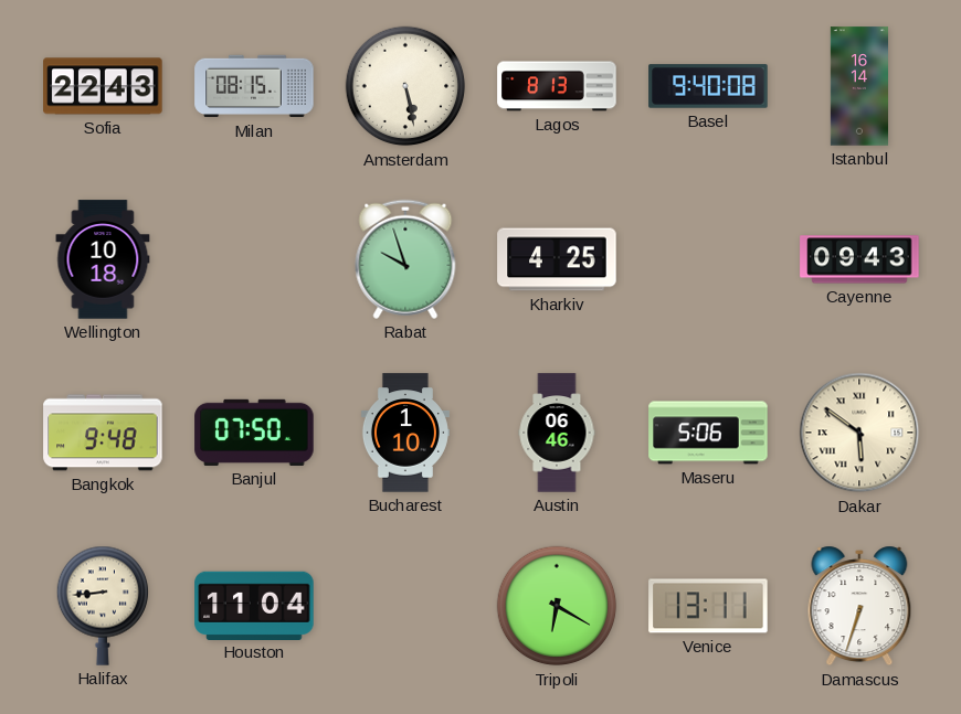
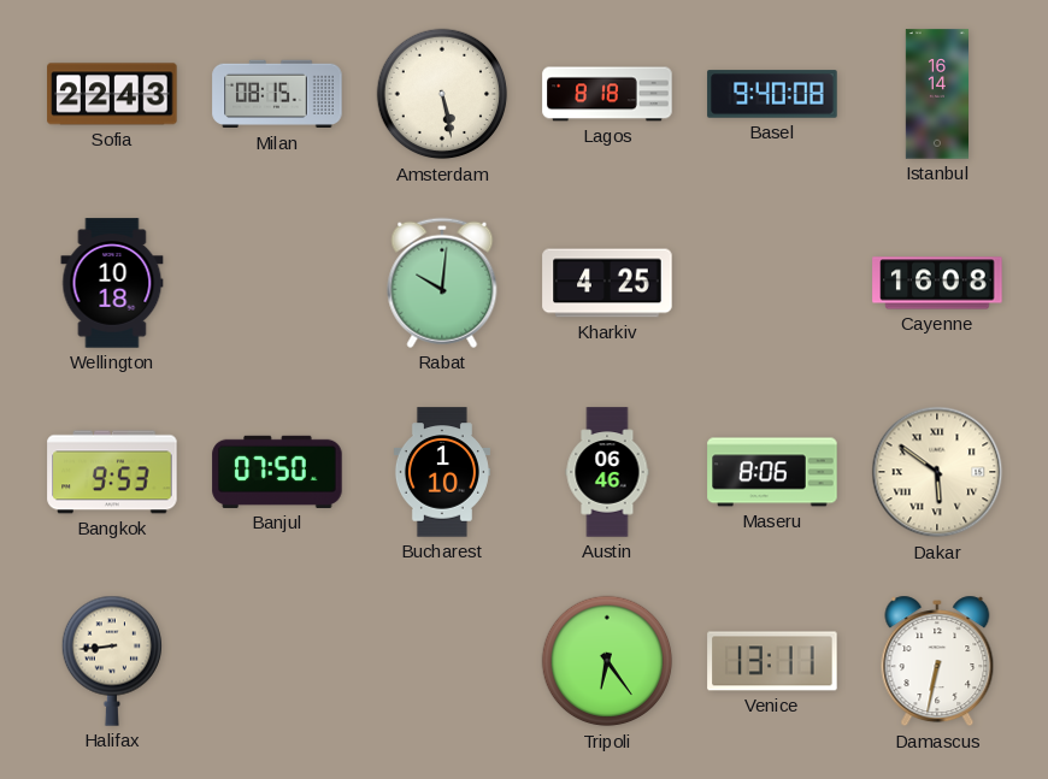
Lagos: 8:13 -> 8:18 (607, 94)
Rabat: 9:57 -> 10:01 (442, 283)
Cayenne: 09:43 -> 16:08 (937, 283)
Bangkok: 9:48 -> 9:53 (112, 472)
Maseru: 5:06 -> 8:06 (772, 472)
Houston: 11:04 -> none (254, 605)
Tripoli: 6:20 -> 6:24 (607, 661)
Damascus: 6:33 -> 6:32 (937, 661)
